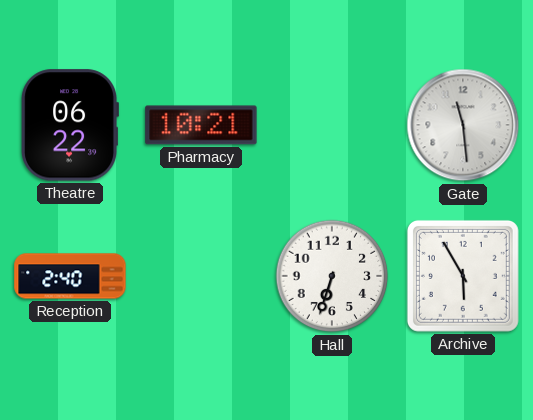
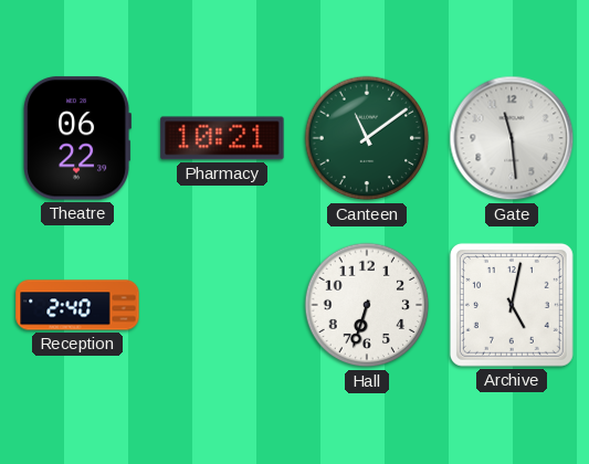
Canteen: none -> 11:09 (367, 138)
Archive: 5:55 -> 5:02 (512, 305)
